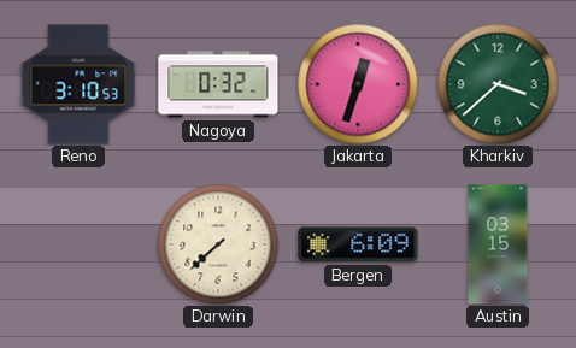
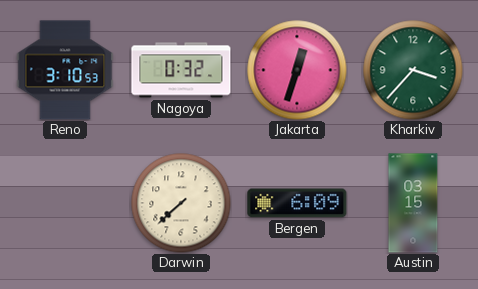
Kharkiv: 3:38 -> 3:37 (413, 70)
